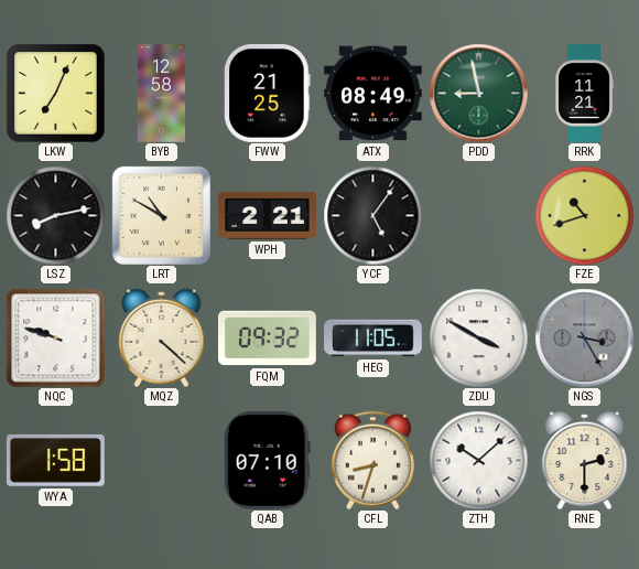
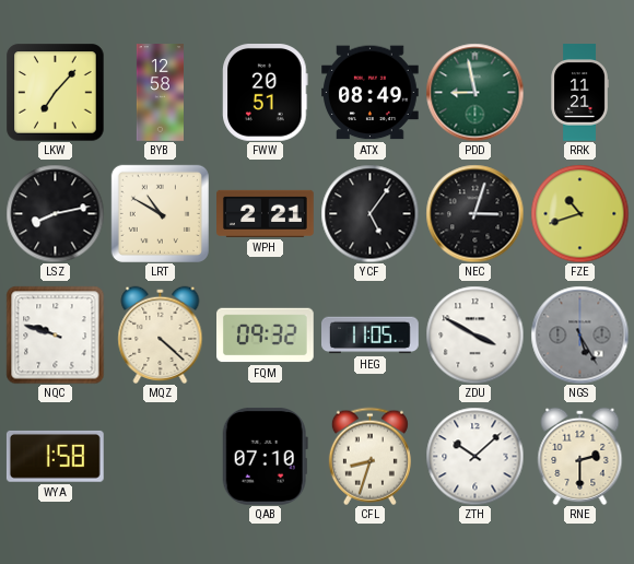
LKW: 7:04 -> 7:07 (55, 92)
FWW: 21:25 -> 20:51 (266, 93)
NEC: none -> 3:03 (474, 213)
NGS: 3:25 -> 5:25 (579, 334)
